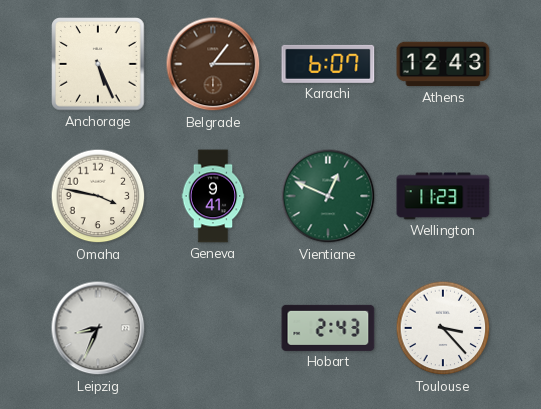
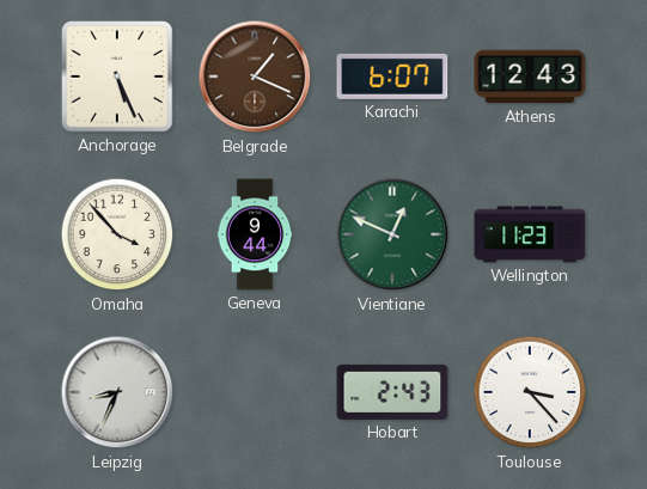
Belgrade: 1:15 -> 1:19 (255, 77)
Omaha: 3:47 -> 3:53 (117, 234)
Geneva: 9:41 -> 9:44 (255, 234)
